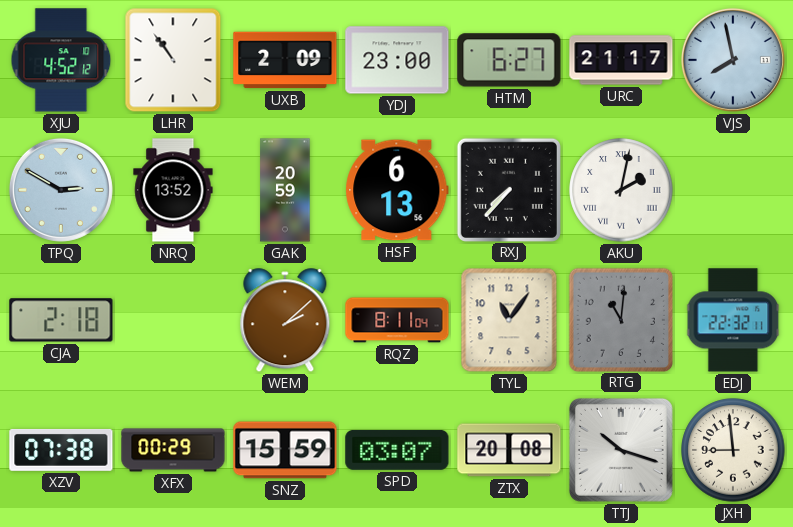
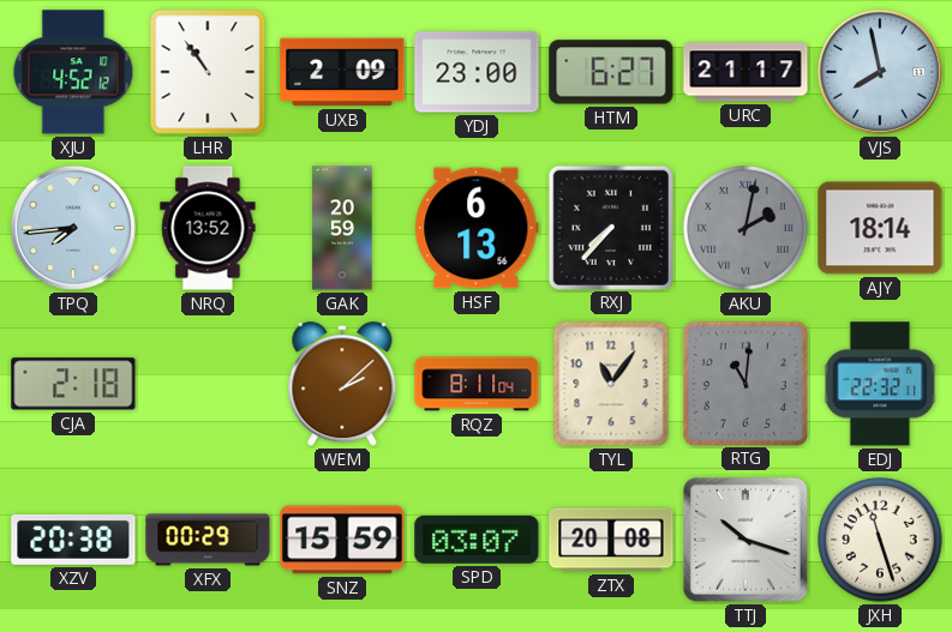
TPQ: 2:50 -> 7:44 (73, 228)
AKU dial: white -> grey (746, 228)
AJY: none -> 18:14 (880, 228)
XZV: 07:38 -> 20:38 (73, 540)
JXH: 8:59 -> 11:27 (880, 540)
